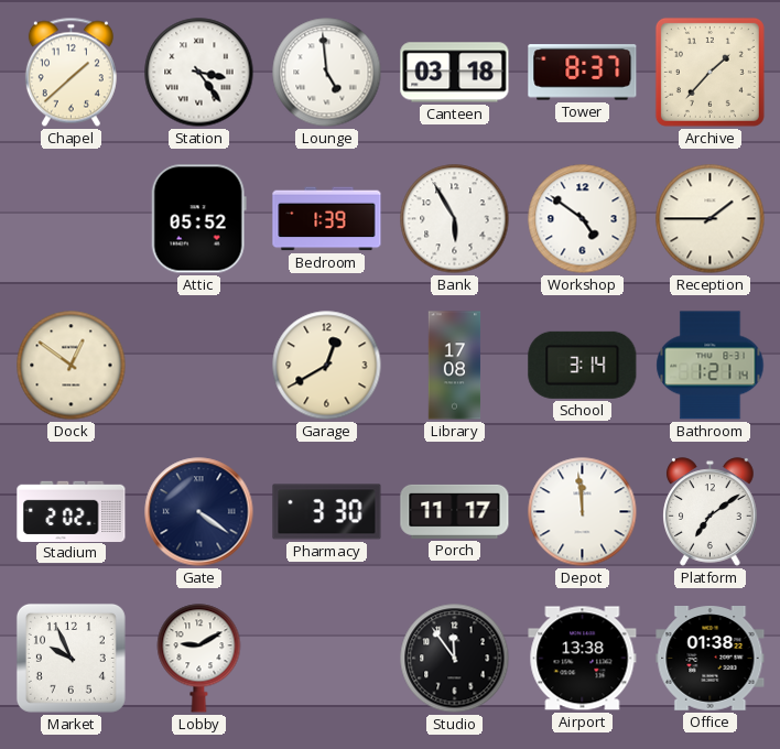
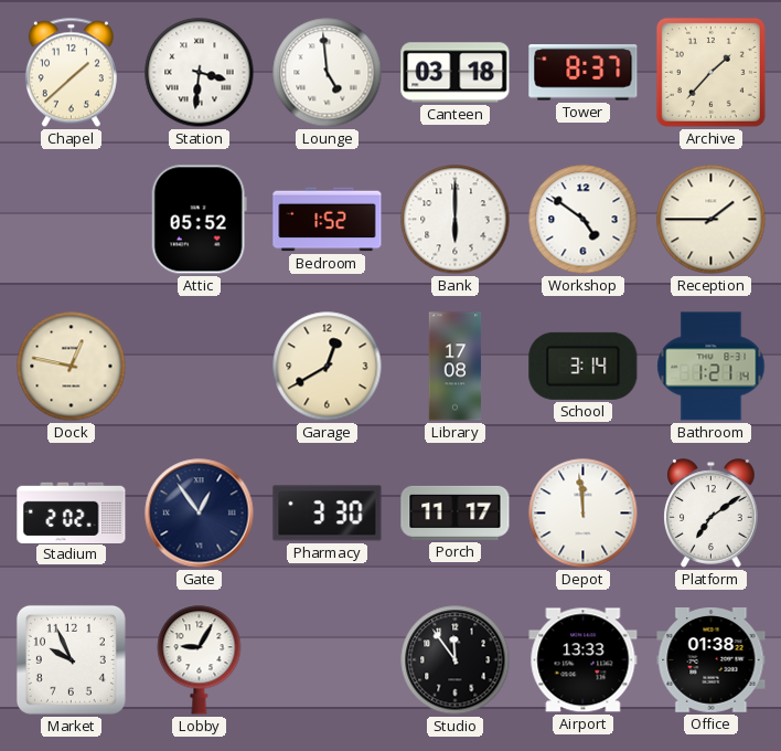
Station: 3:24 -> 3:31 (200, 73)
Bedroom: 1:39 -> 1:52 (328, 220)
Bank: 5:55 -> 6:00 (456, 220)
Dock: 12:51 -> 12:47 (72, 367)
Gate: 4:21 -> 12:54 (200, 514)
Lobby: 9:10 -> 9:05 (200, 660)
Airport: 13:38 -> 13:33 (584, 660)
